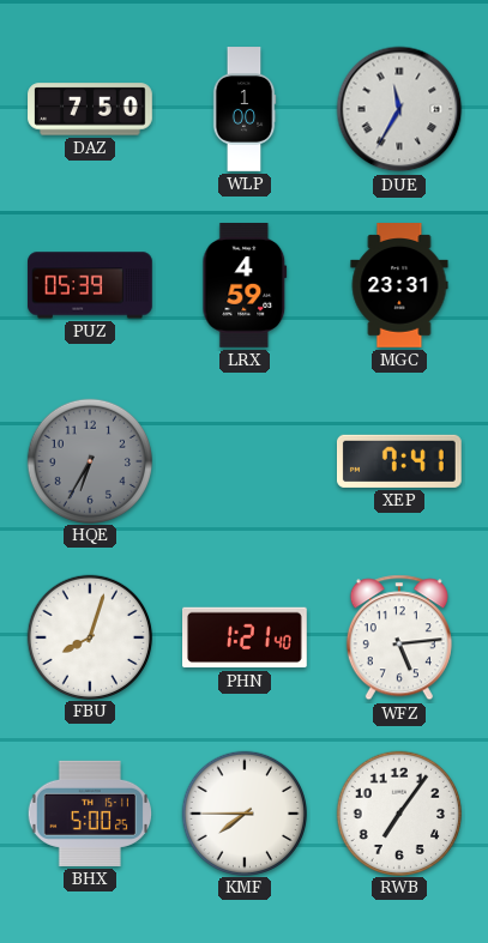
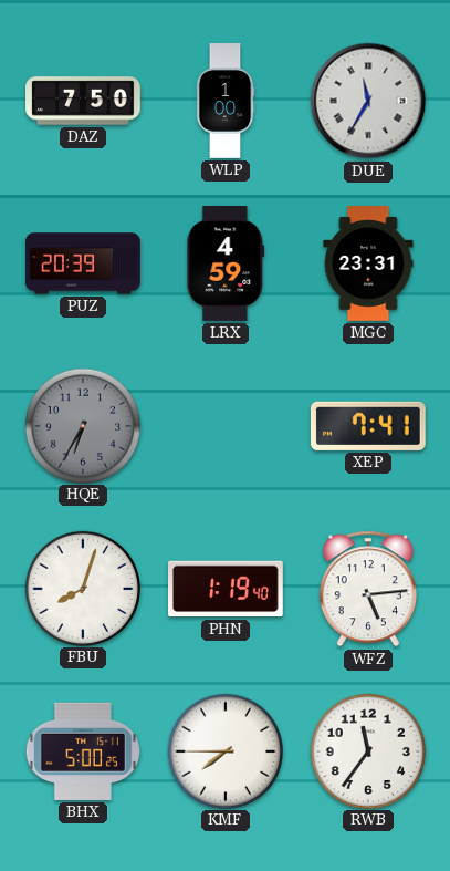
PUZ: 05:39 -> 20:39 (83, 263)
PHN: 1:21 -> 1:19 (227, 589)
RWB: 7:06 -> 11:36 (367, 750)
